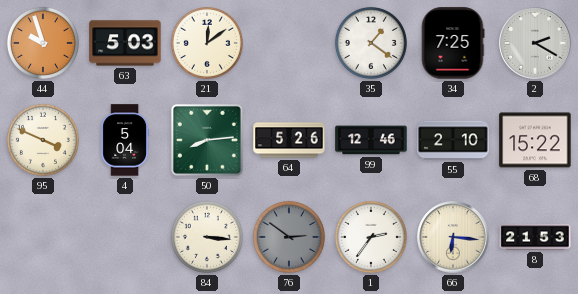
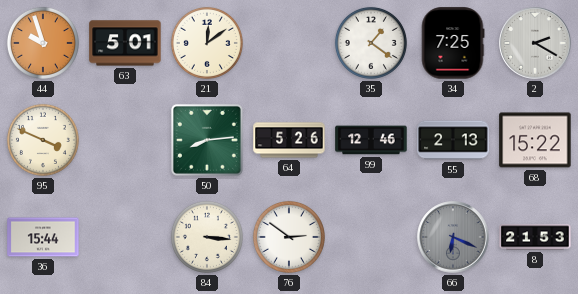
63: 5:03 -> 5:01 (125, 43)
4: 5:04 -> none (125, 140)
55: 2:10 -> 2:13 (453, 140)
36: none -> 15:44 (43, 237)
76 dial: grey -> white (289, 237)
1: 2:36 -> none (371, 237)
66: 6:16 -> 6:19 (453, 237)
66 dial: cream -> grey (453, 237)
